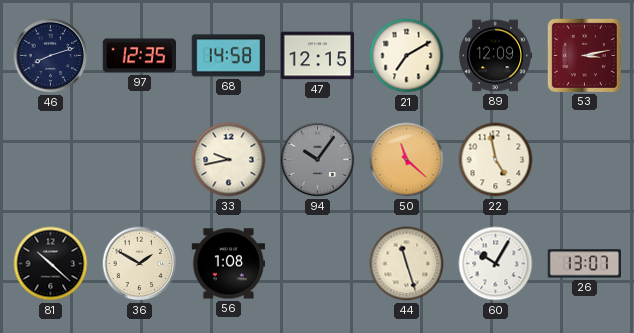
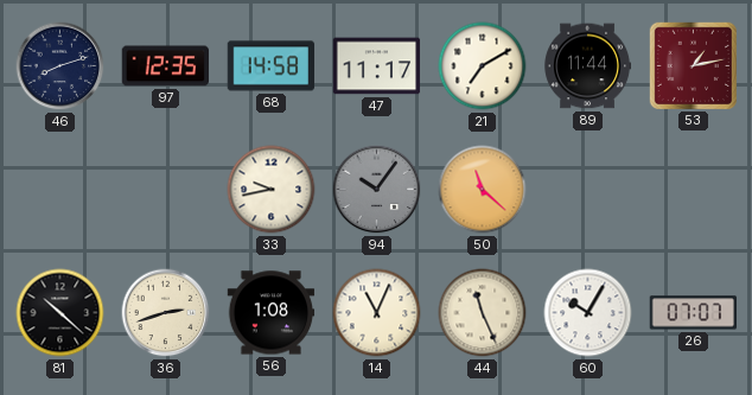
47: 12:15 -> 11:17 (377, 66)
89: 12:09 -> 11:44 (588, 66)
53: 3:13 -> 1:13 (693, 65)
22: 4:58 -> none (496, 160)
36: 1:50 -> 2:42 (166, 313)
14: none -> 11:04 (377, 313)
44: 11:27 -> 11:26 (483, 313)
26: 13:07 -> 07:07 (693, 313)
